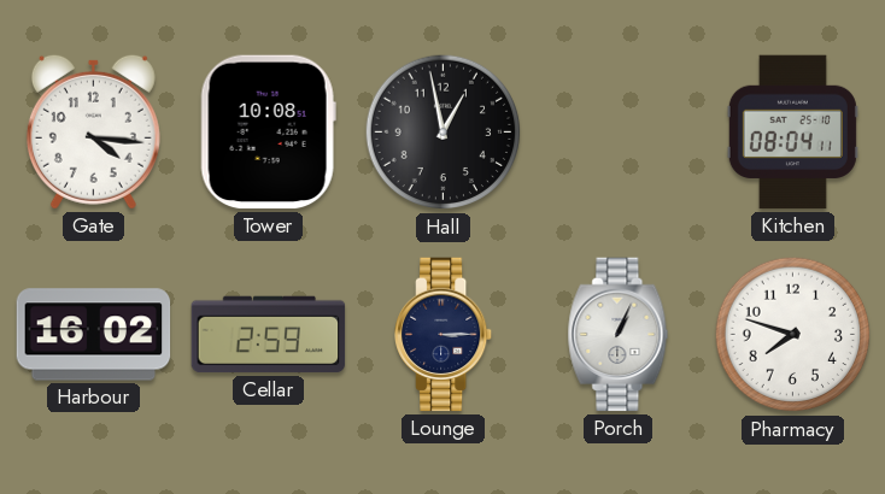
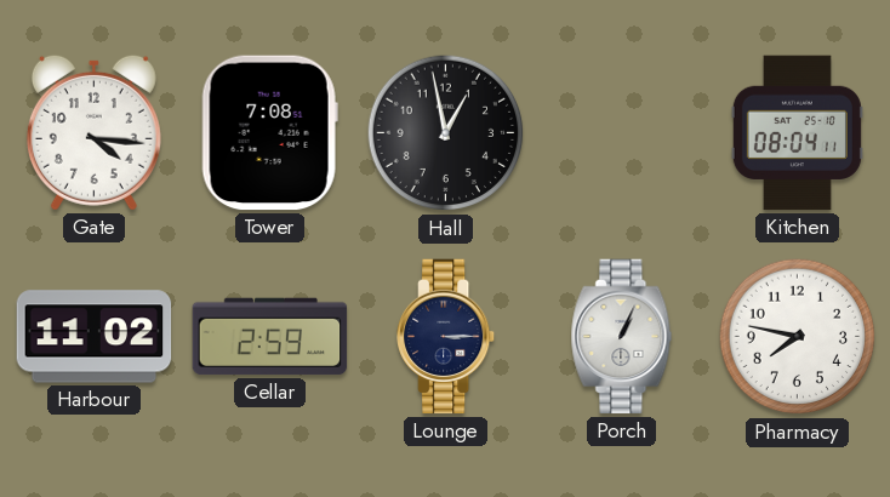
Tower: 10:08 -> 7:08 (269, 133)
Harbour: 16:02 -> 11:02 (95, 337)
Pharmacy: 7:48 -> 7:47 (798, 337)
